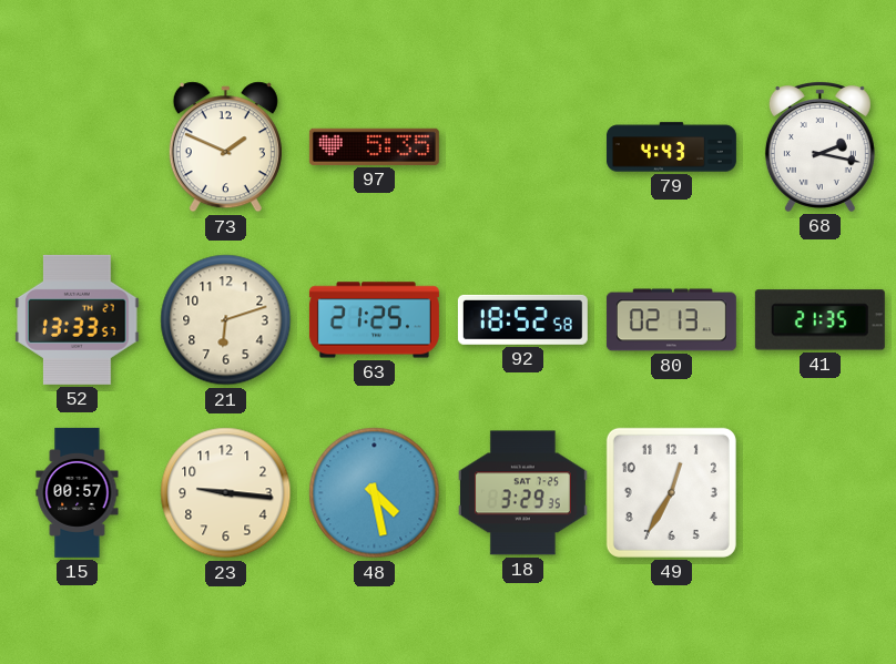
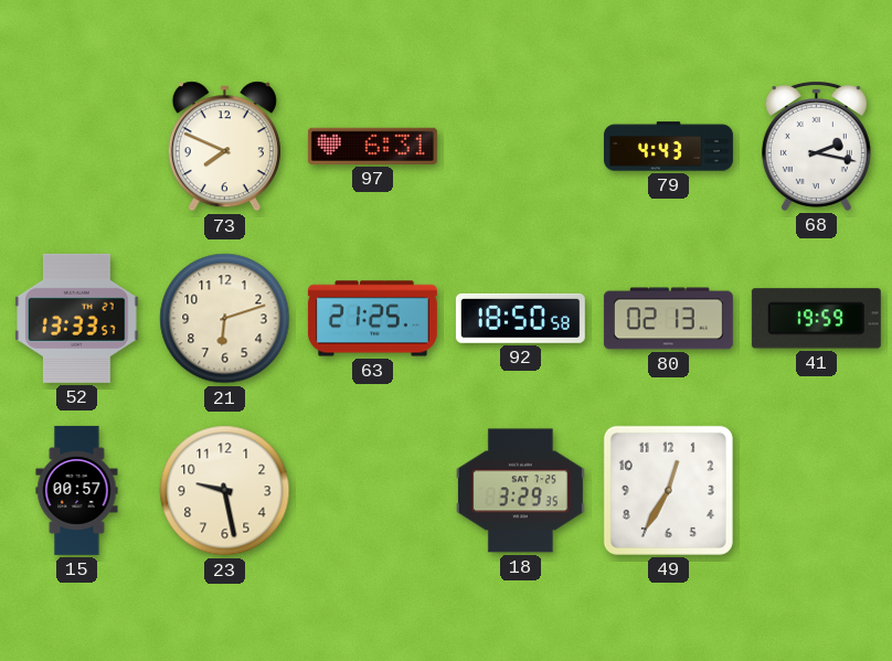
73: 1:49 -> 7:49 (224, 147)
97: 5:35 -> 6:31 (372, 146)
92: 18:52 -> 18:50 (520, 318)
41: 21:35 -> 19:59 (816, 319)
23: 9:16 -> 9:28 (225, 491)
48: 4:28 -> none (375, 493)
